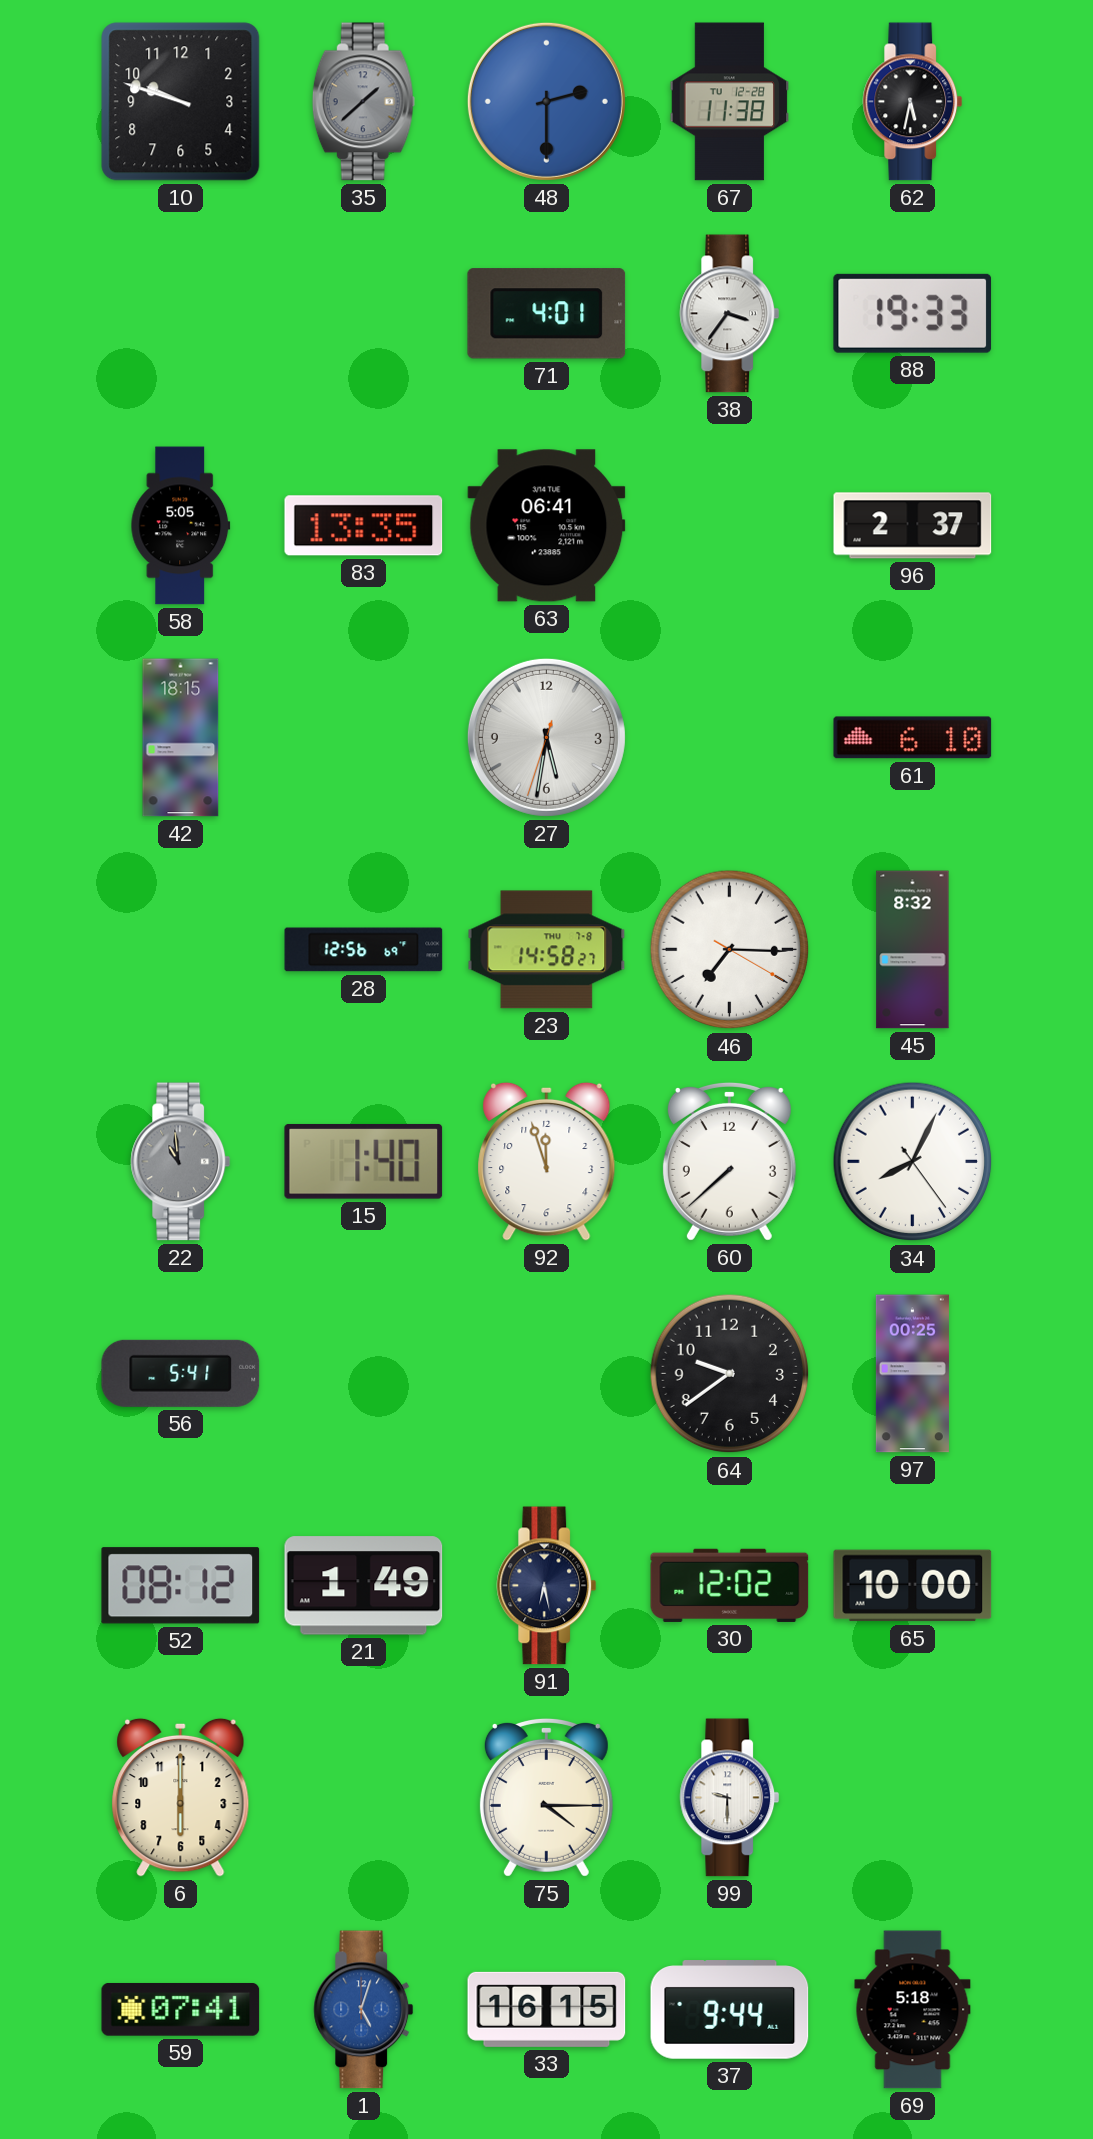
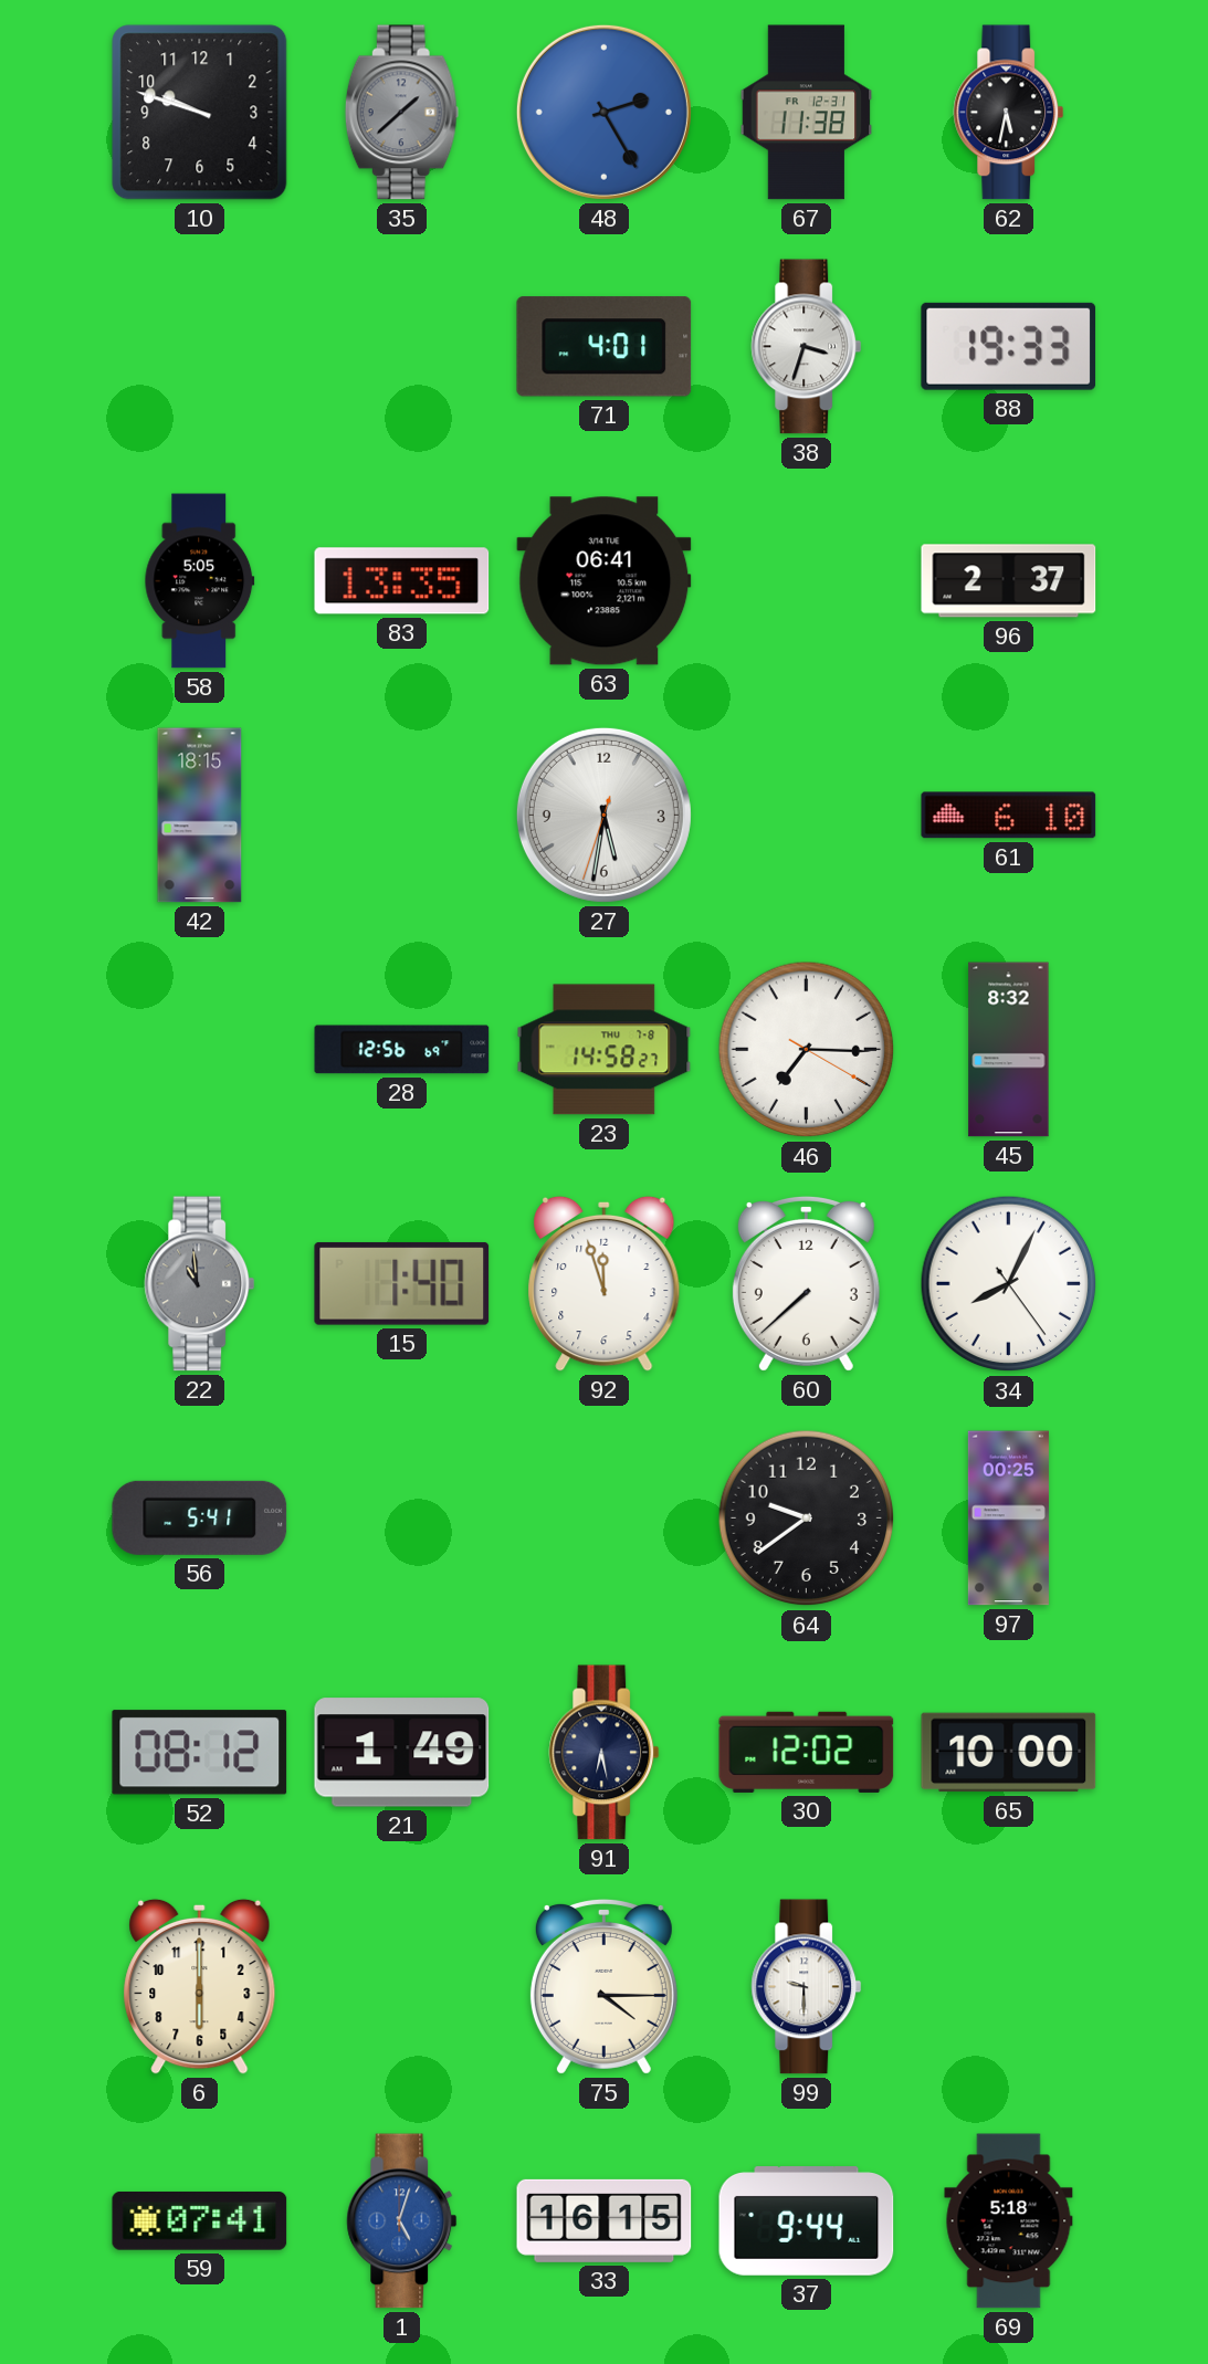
48: 2:30 -> 2:25 (603, 112)
67 date: TU 12-28 -> FR 12-31 (807, 113)
38: 3:36 -> 3:33 (807, 347)
